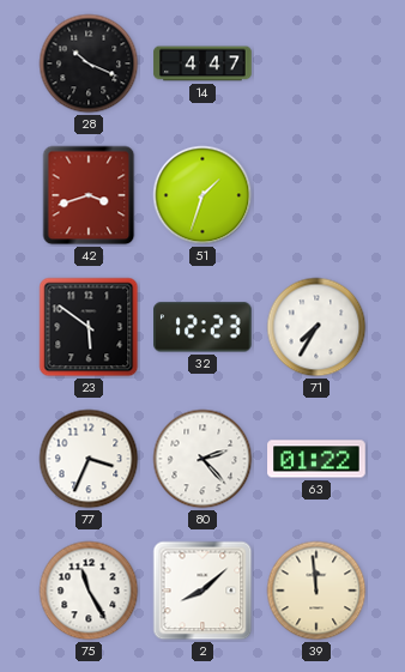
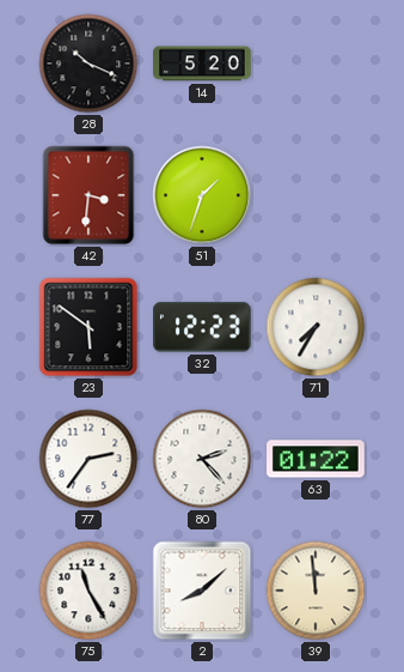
14: 4:47 -> 5:20 (202, 63)
42: 3:42 -> 3:31 (88, 195)
77: 3:34 -> 2:36 (88, 459)
